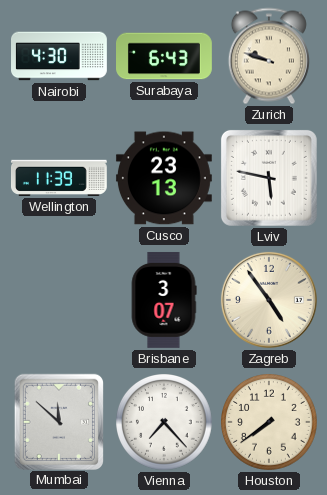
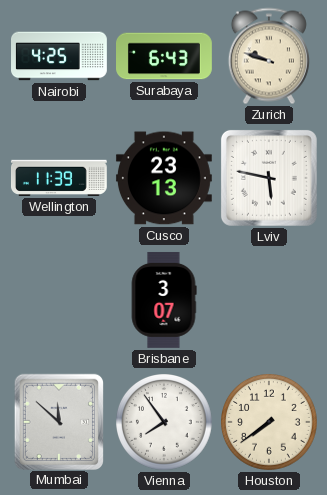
Nairobi: 4:30 -> 4:25 (60, 56)
Zagreb: 4:54 -> none (269, 300)
Vienna: 7:23 -> 7:54 (165, 423)
